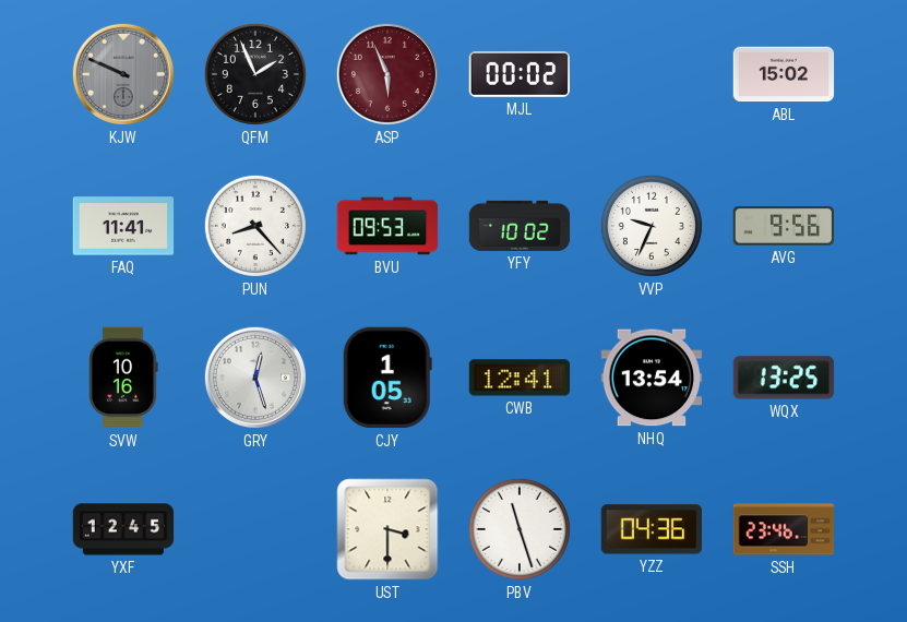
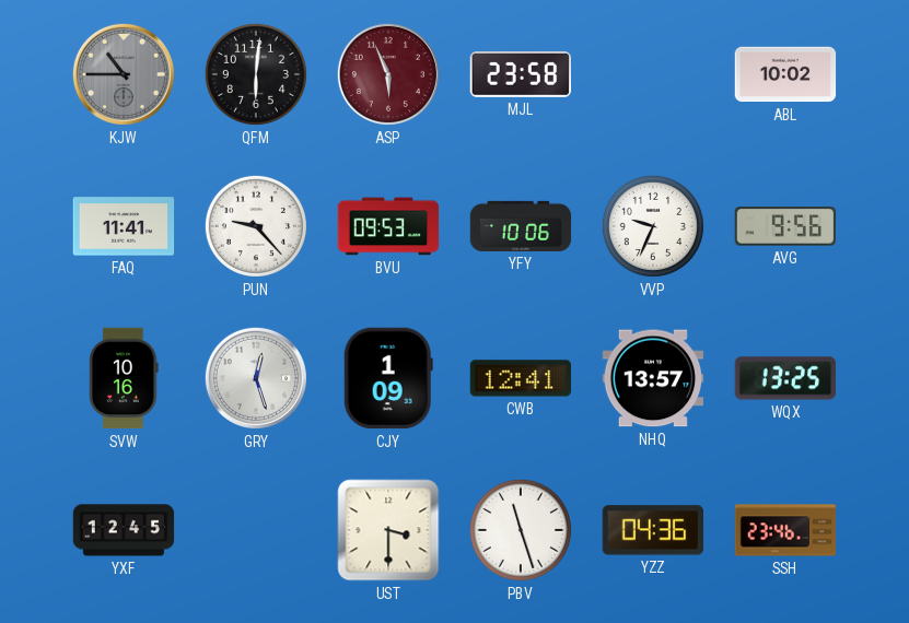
KJW: 9:49 -> 10:45 (124, 74)
QFM: 1:56 -> 6:01 (256, 74)
MJL: 00:02 -> 23:58 (521, 74)
ABL: 15:02 -> 10:02 (785, 74)
PUN: 8:23 -> 9:23 (256, 226)
YFY: 10:02 -> 10:06 (521, 226)
CJY: 1:05 -> 1:09 (388, 378)
NHQ: 13:54 -> 13:57 (653, 378)
